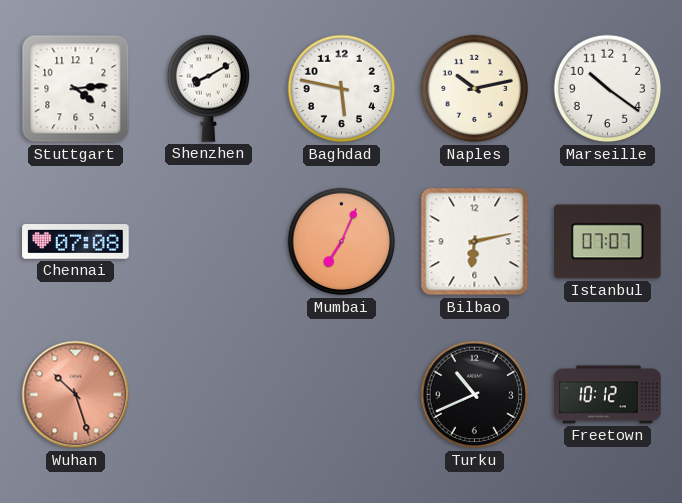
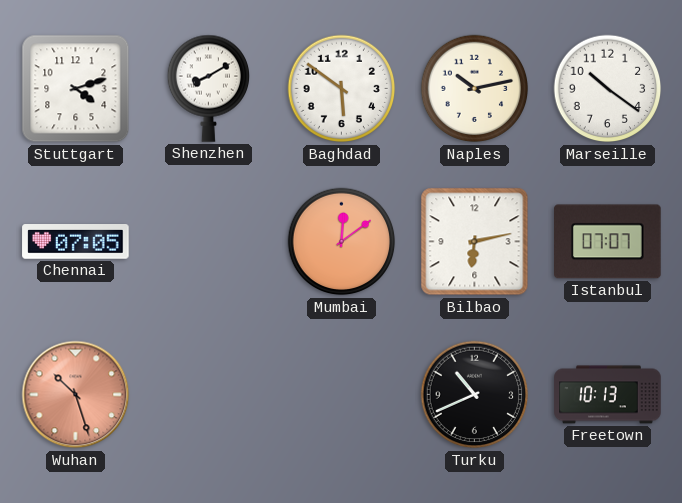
Stuttgart: 4:14 -> 4:12 (76, 89)
Baghdad: 5:47 -> 5:51 (342, 89)
Chennai: 07:08 -> 07:05 (76, 242)
Mumbai: 7:04 -> 12:09 (342, 242)
Freetown: 10:12 -> 10:13 (608, 395)
